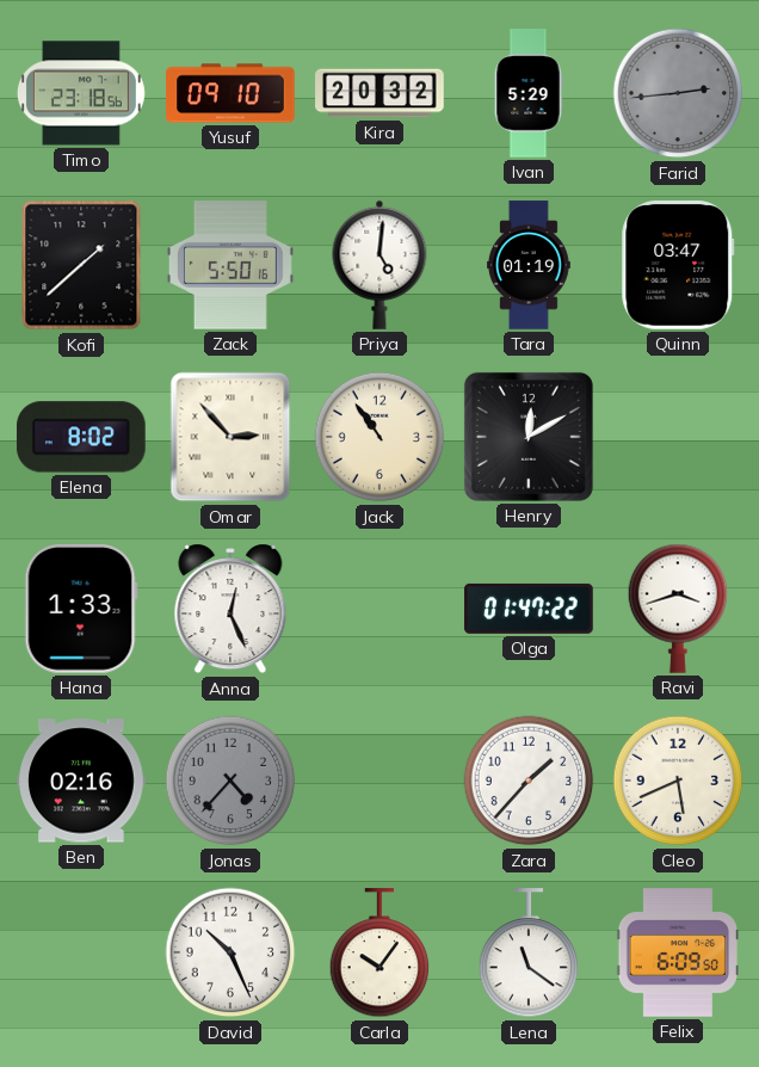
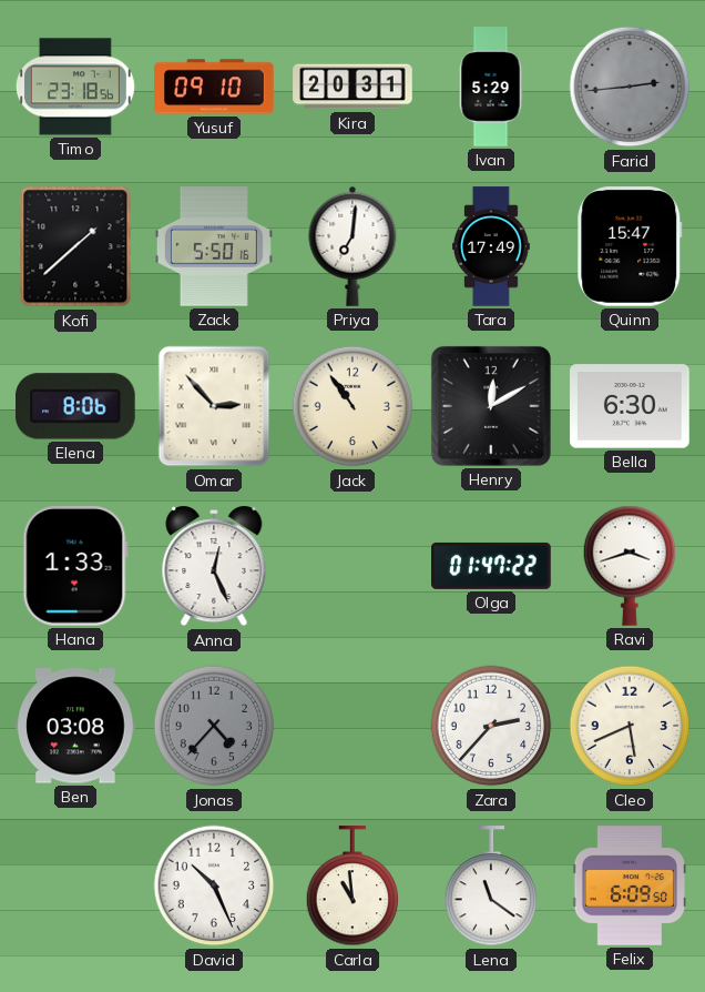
Kira: 20:32 -> 20:31 (352, 87)
Priya: 5:01 -> 7:01 (352, 246)
Tara: 01:19 -> 17:49 (492, 246)
Quinn: 03:47 -> 15:47 (630, 246)
Elena: 8:02 -> 8:06 (76, 406)
Bella: none -> 6:30 (630, 406)
Ben: 02:16 -> 03:08 (75, 726)
Zara: 1:37 -> 2:37 (491, 726)
Carla: 10:06 -> 10:59 (352, 887)
